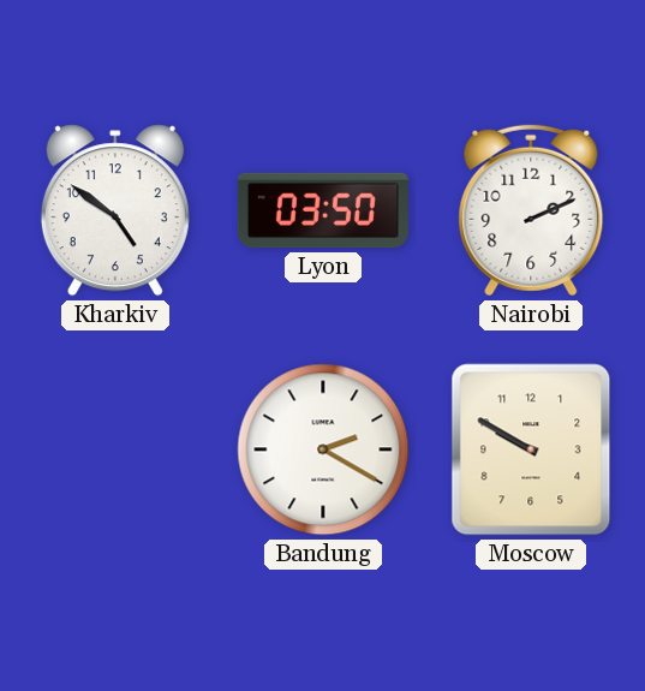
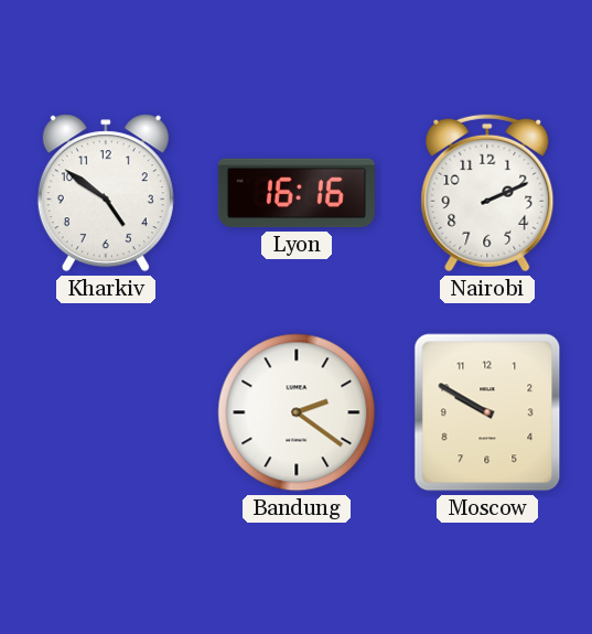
Lyon: 03:50 -> 16:16 (297, 193)
Bandung: 2:20 -> 2:21 (297, 412)
